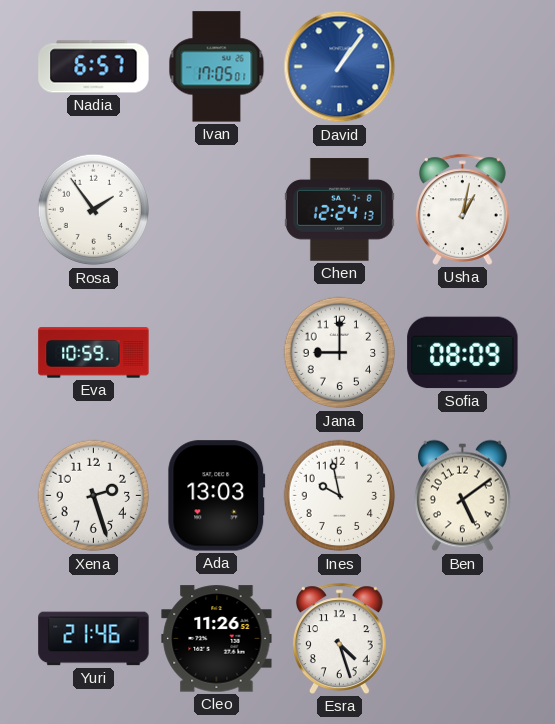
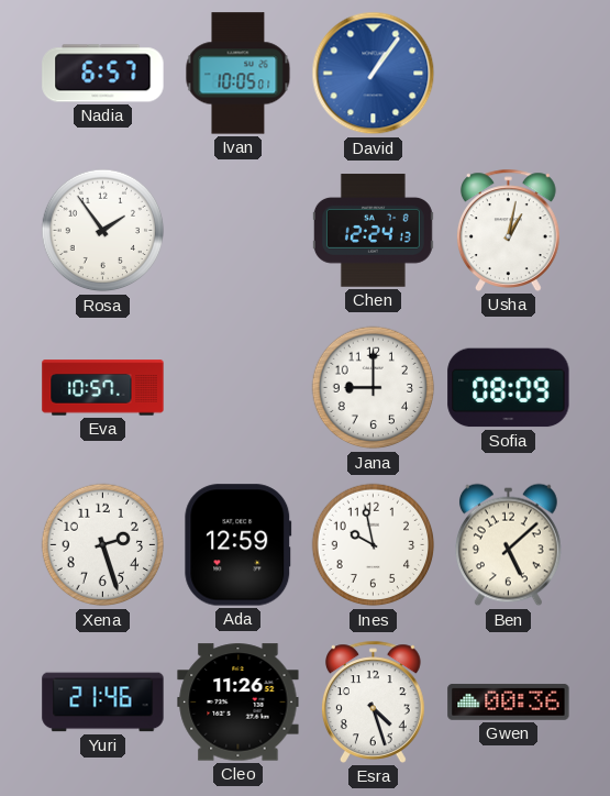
Ivan: 17:05 -> 10:05 (239, 74)
Eva: 10:59 -> 10:57 (103, 388)
Ada: 13:03 -> 12:59 (239, 545)
Ben: 5:09 -> 5:08 (509, 545)
Gwen: none -> 00:36 (509, 701)
